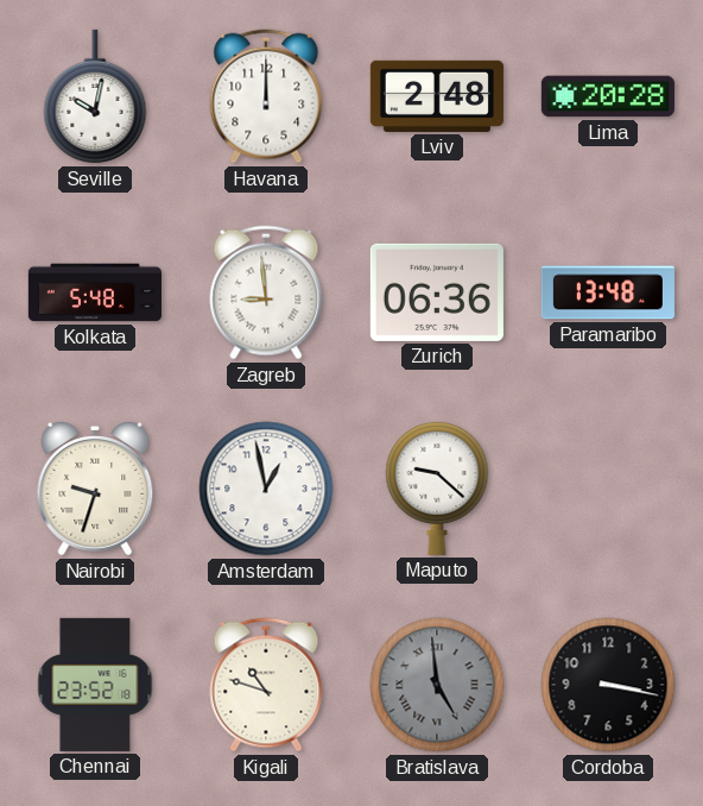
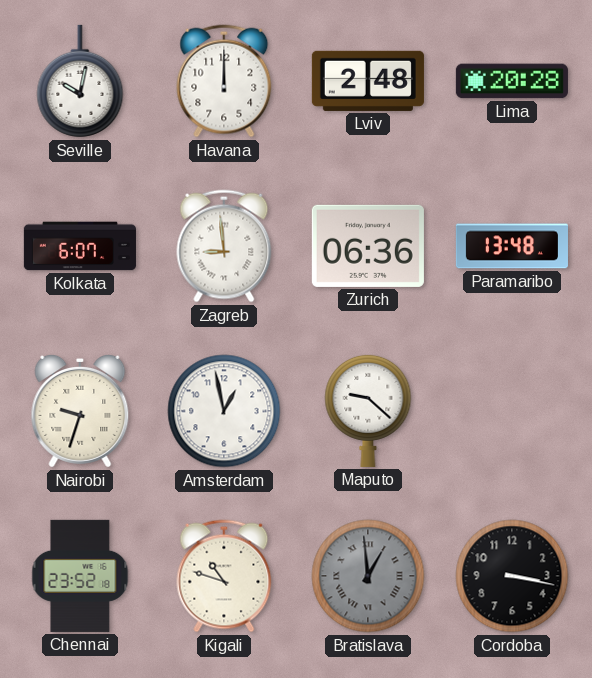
Kolkata: 5:48 -> 6:07 (80, 246)
Bratislava: 4:59 -> 12:59 (368, 576)
